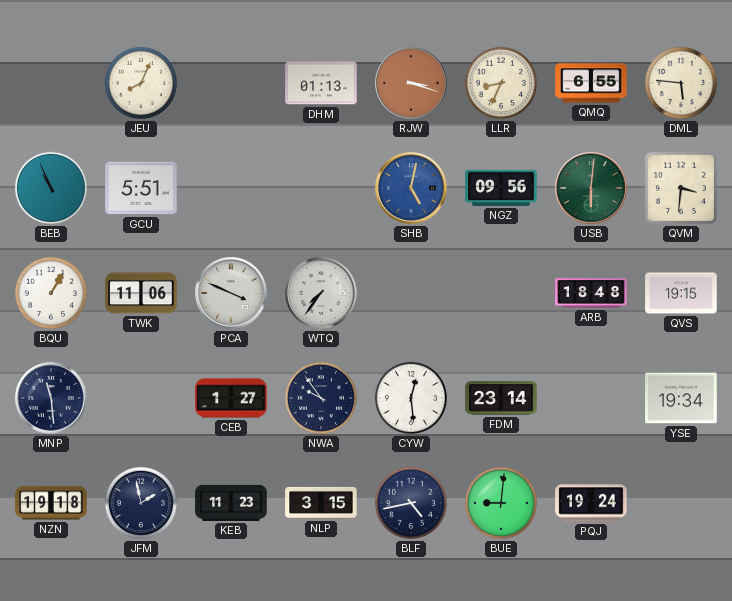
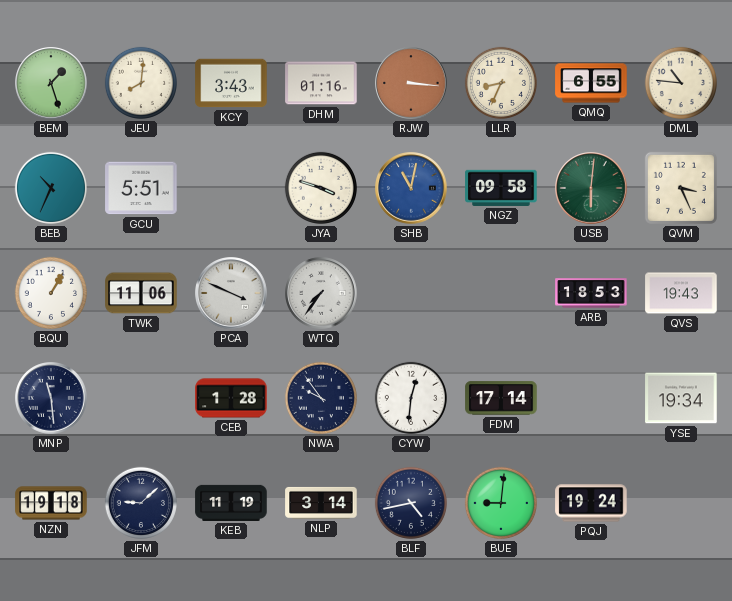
BEM: none -> 1:27 (51, 83)
JEU: 8:04 -> 8:01 (141, 83)
KCY: none -> 3:43 (231, 83)
DHM: 01:13 -> 01:16 (321, 83)
RJW: 3:18 -> 3:16 (411, 83)
DML: 5:46 -> 10:46 (681, 83)
BEB: 10:56 -> 10:34 (51, 188)
JYA: none -> 3:48 (321, 188)
SHB: 5:02 -> 11:02 (411, 188)
NGZ: 09:56 -> 09:58 (501, 188)
QVM: 3:31 -> 3:26 (681, 188)
ARB: 18:48 -> 18:53 (591, 293)
QVS: 19:15 -> 19:43 (681, 293)
CEB: 1:27 -> 1:28 (231, 398)
CYW: 12:29 -> 12:31 (411, 398)
FDM: 23:14 -> 17:14 (501, 398)
JFM: 1:58 -> 9:08 (141, 503)
KEB: 11:23 -> 11:19 (231, 503)
NLP: 3:15 -> 3:14 (321, 503)
